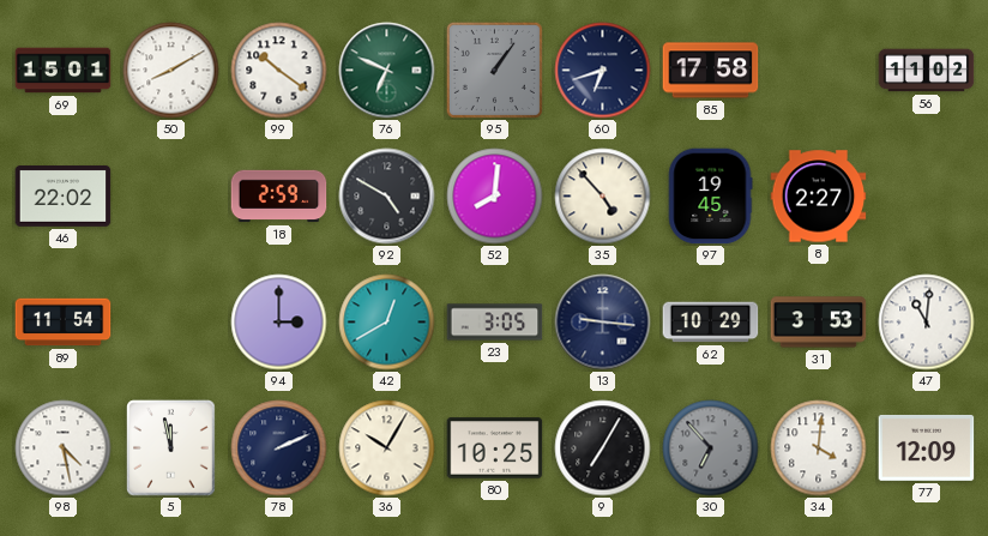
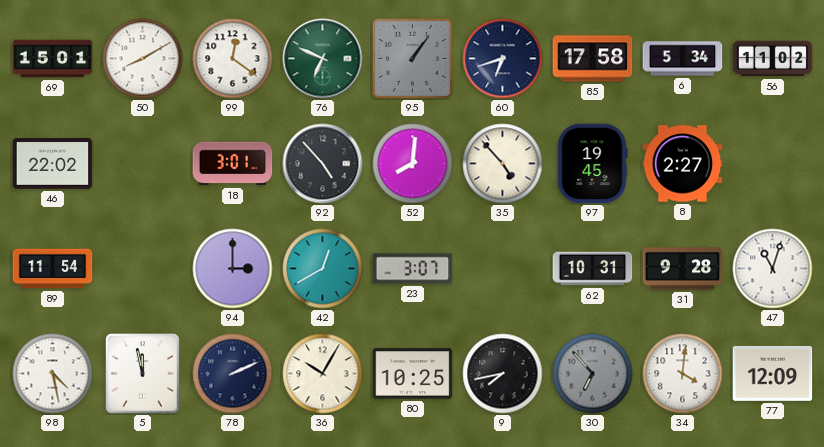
99: 10:21 -> 12:21 (233, 59)
6: none -> 5:34 (683, 59)
18: 2:59 -> 3:01 (233, 164)
92: 4:50 -> 4:53 (323, 164)
23: 3:05 -> 3:07 (413, 269)
13: 9:16 -> none (603, 323)
62: 10:29 -> 10:31 (593, 269)
31: 3:53 -> 9:28 (683, 269)
47: 11:01 -> 11:03 (773, 269)
9: 7:05 -> 7:43 (503, 374)
